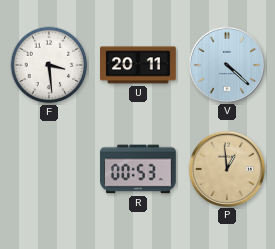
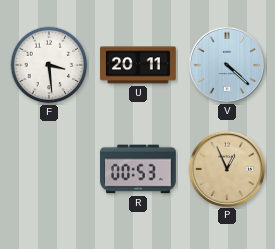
P: 12:59 -> 12:56 (226, 168)
